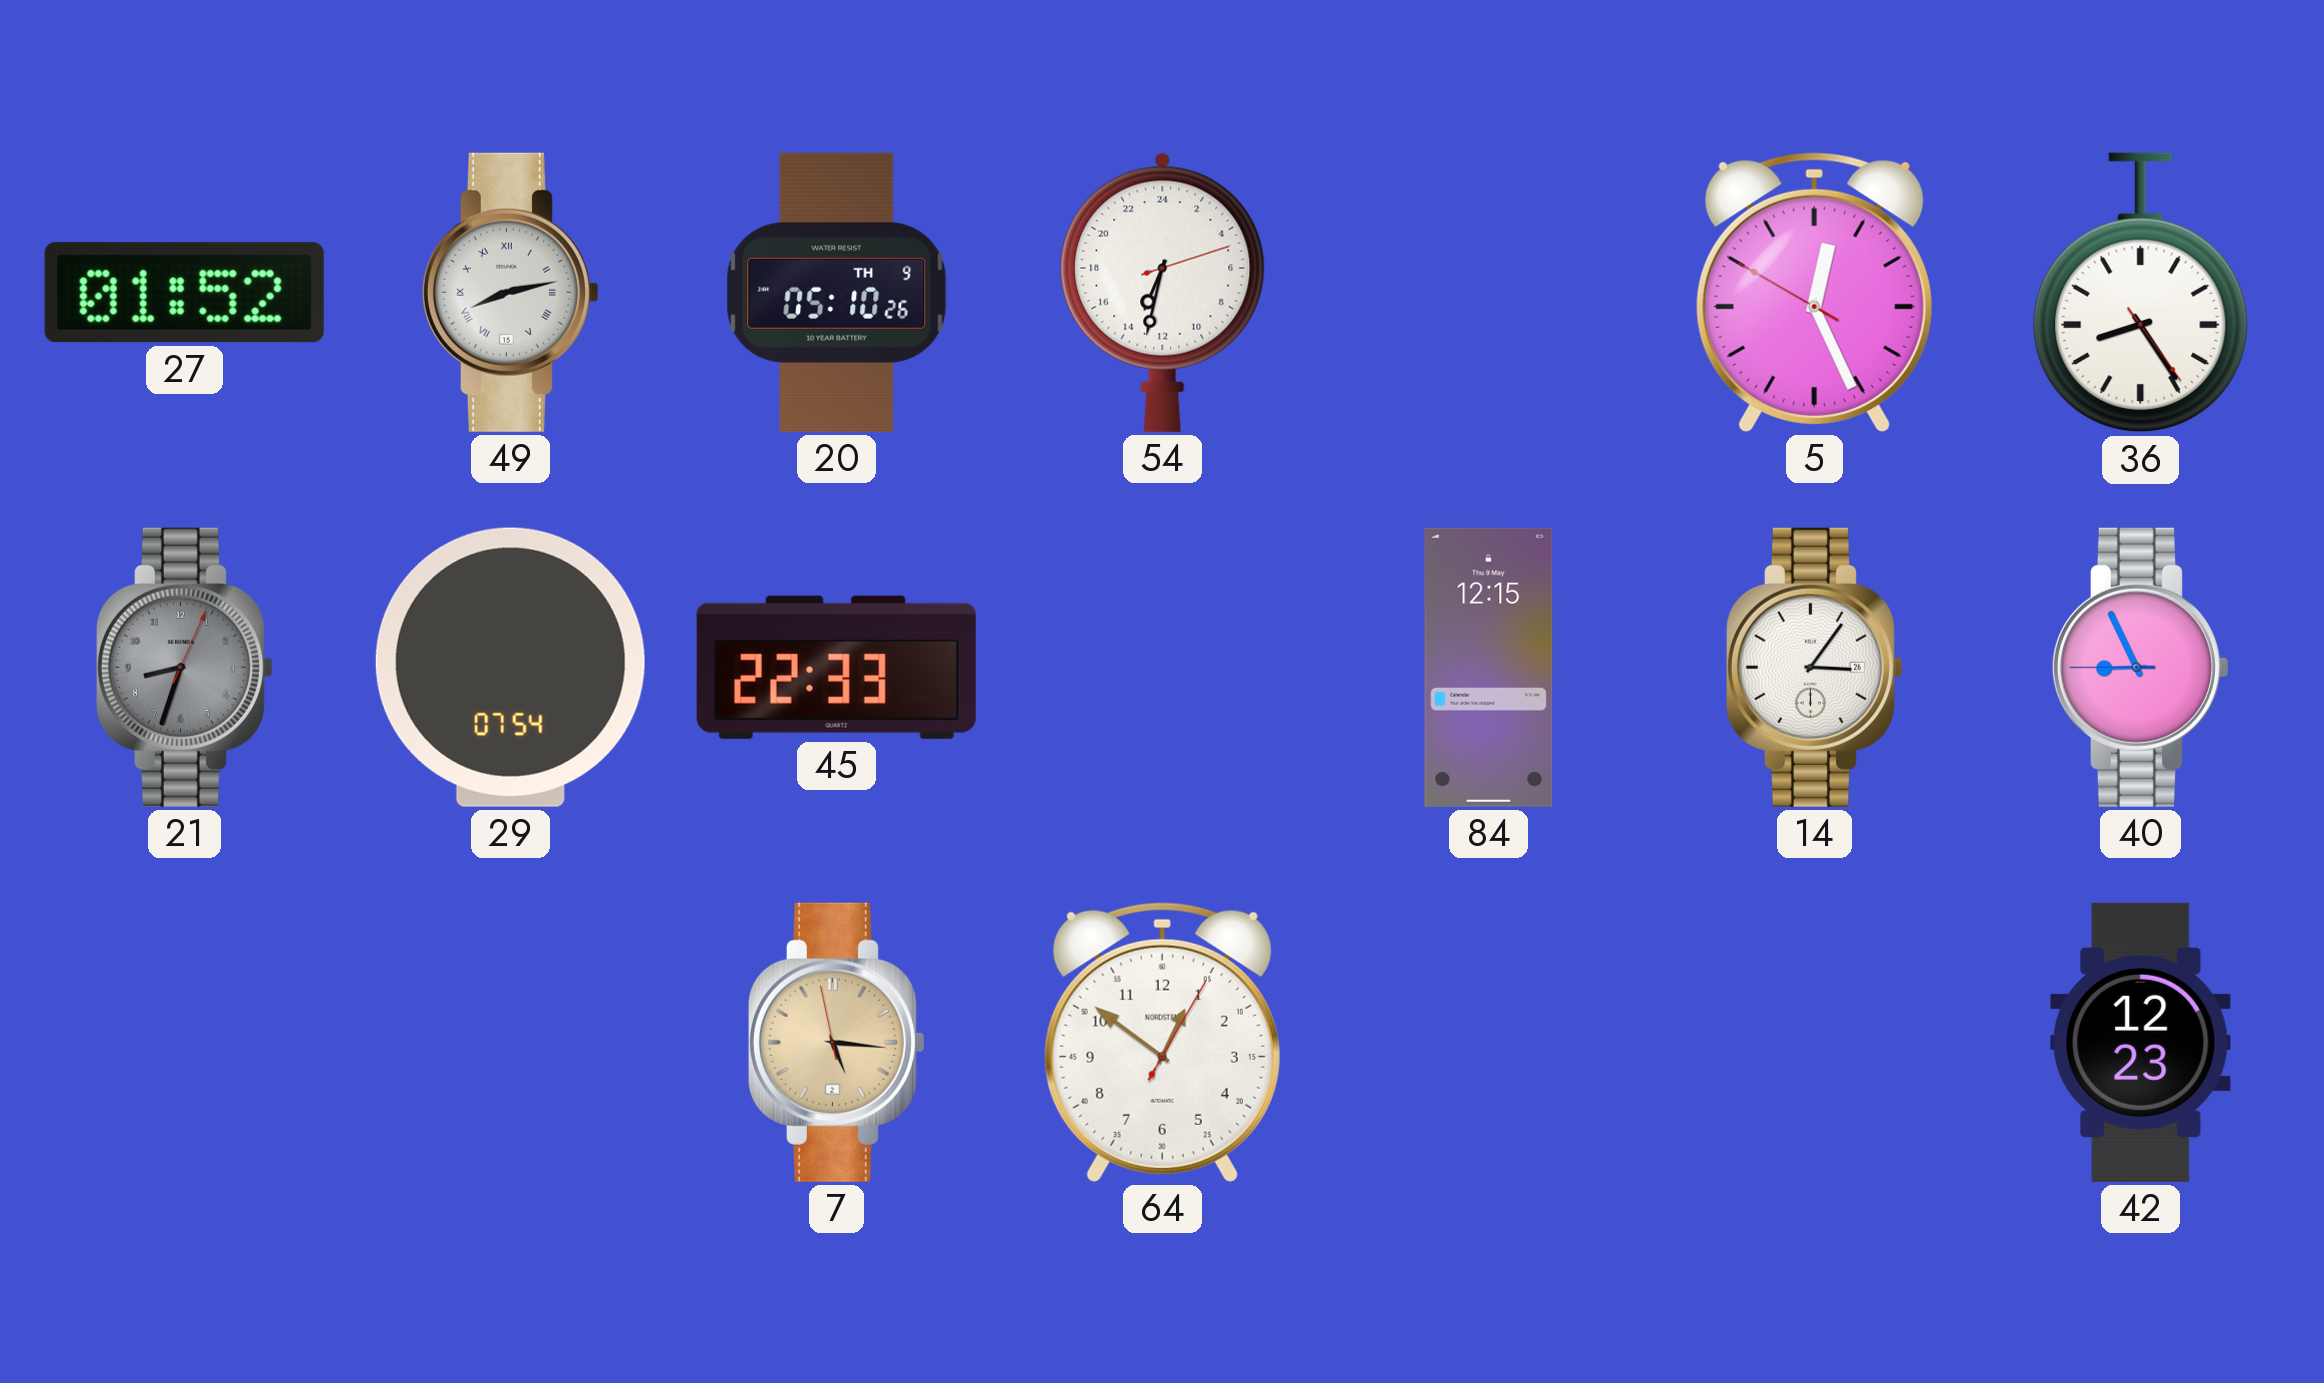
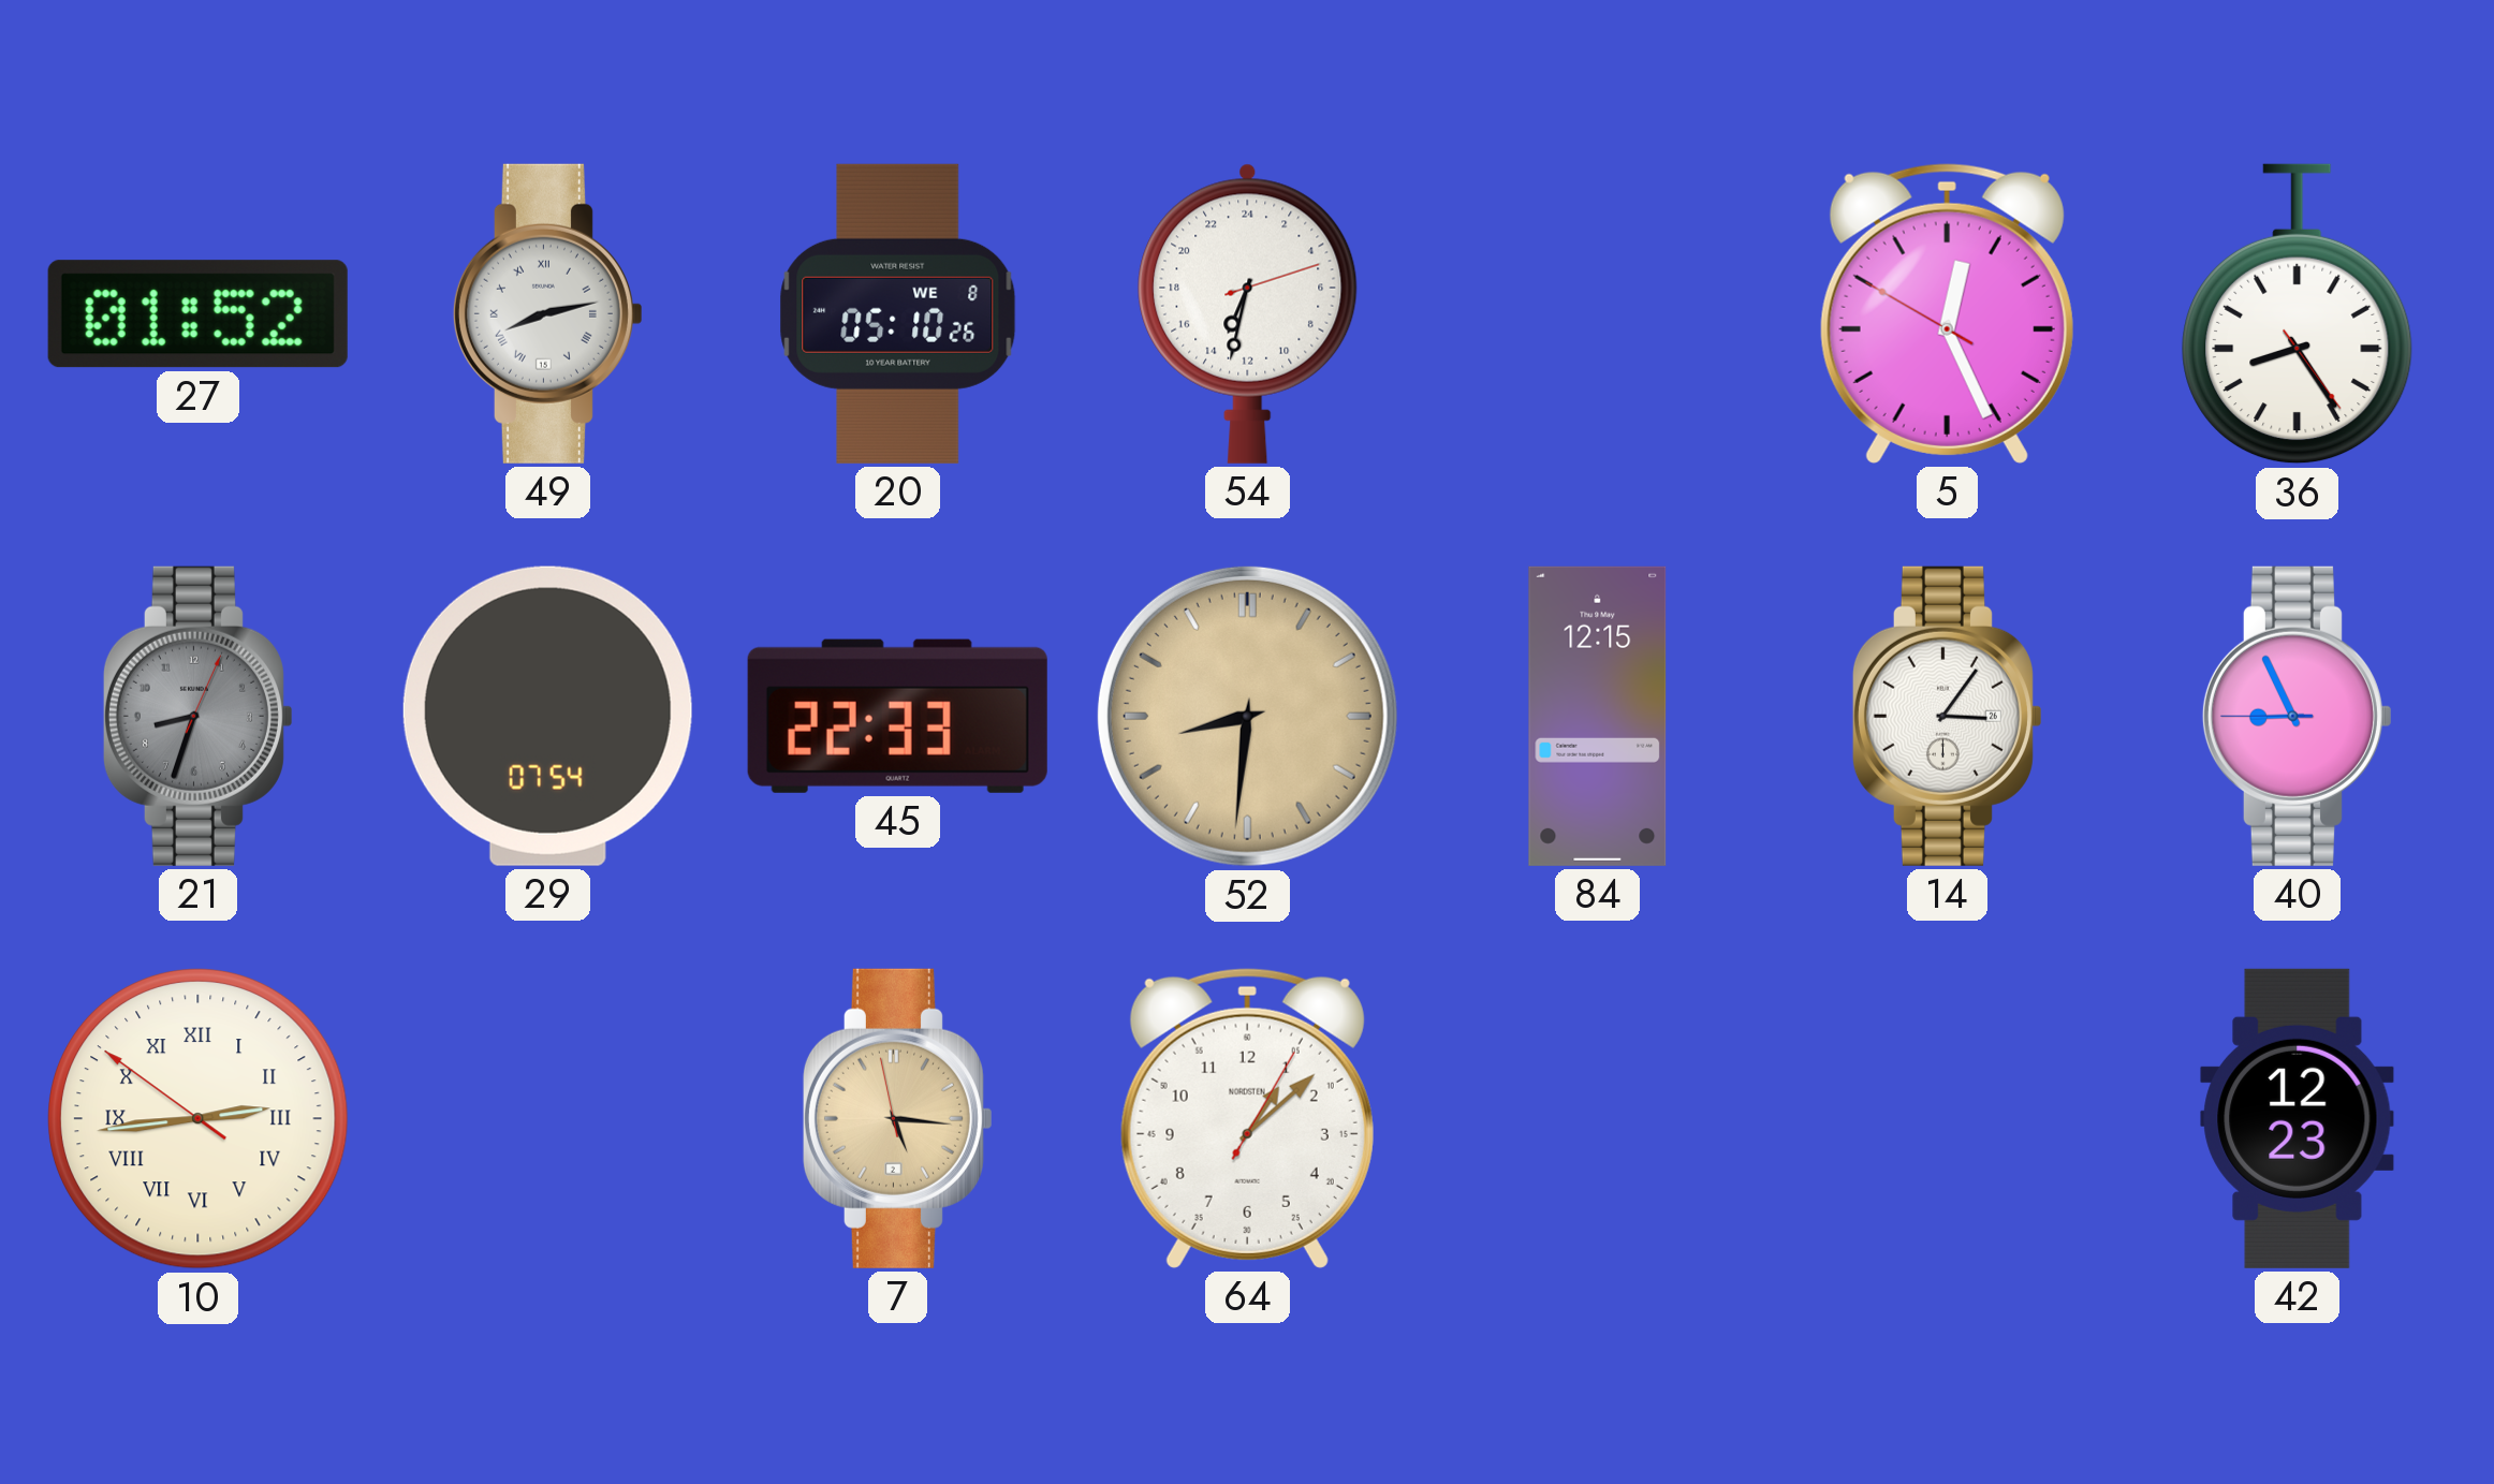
20 date: TH 9 -> WE 8 (898, 313)
52: none -> 8:31 (1247, 716)
10: none -> 2:43 (199, 1119)
64: 12:51 -> 1:08 (1247, 1118)
